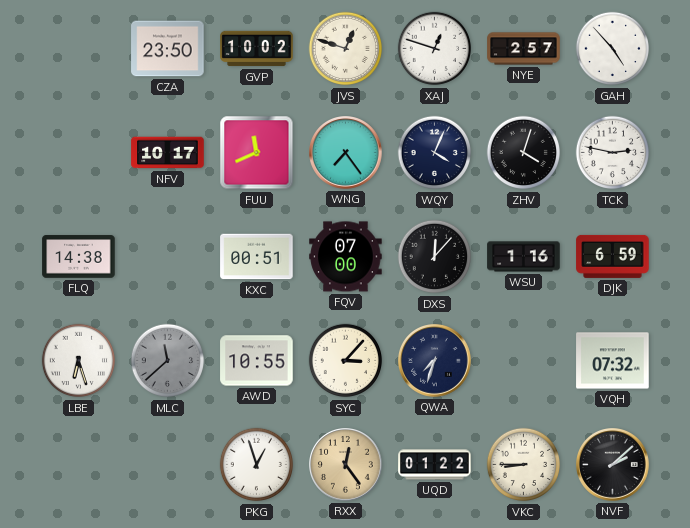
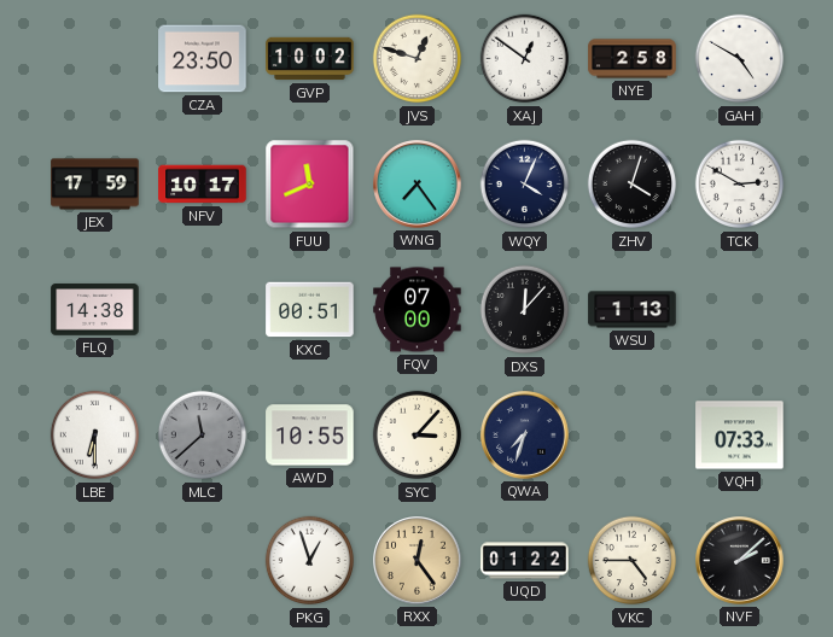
XAJ: 12:48 -> 12:51 (525, 59)
NYE: 2:57 -> 2:58 (633, 59)
GAH: 4:53 -> 4:50 (740, 59)
JEX: none -> 17:59 (95, 185)
TCK: 2:47 -> 2:50 (740, 185)
WSU: 1:16 -> 1:13 (633, 310)
DJK: 6:59 -> none (613, 256)
LBE: 6:27 -> 6:30 (95, 436)
VQH: 07:32 -> 07:33 (740, 436)
VKC: 8:45 -> 4:45 (633, 561)
